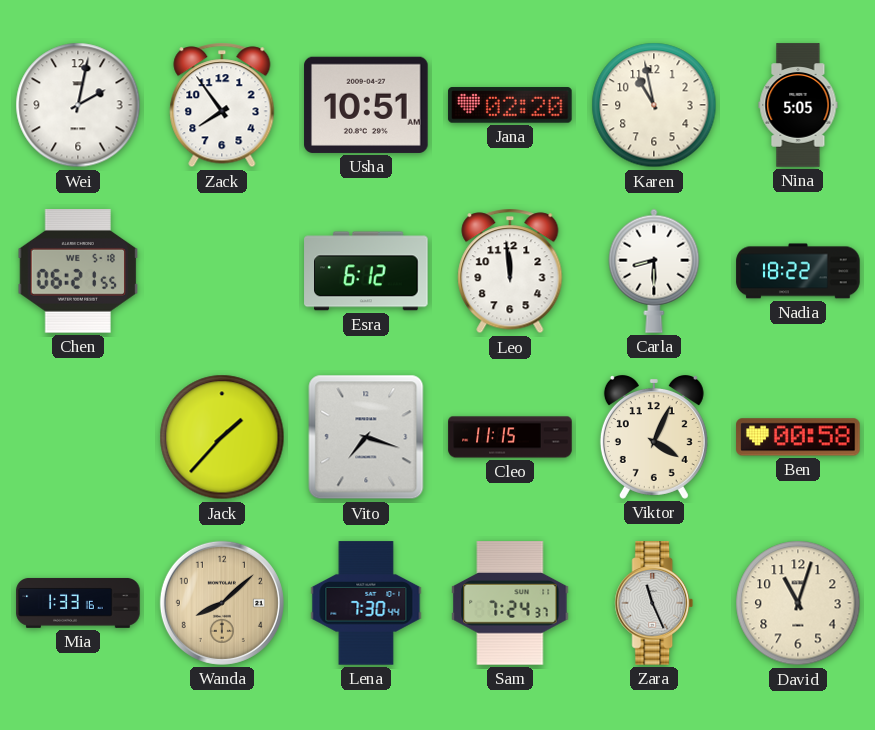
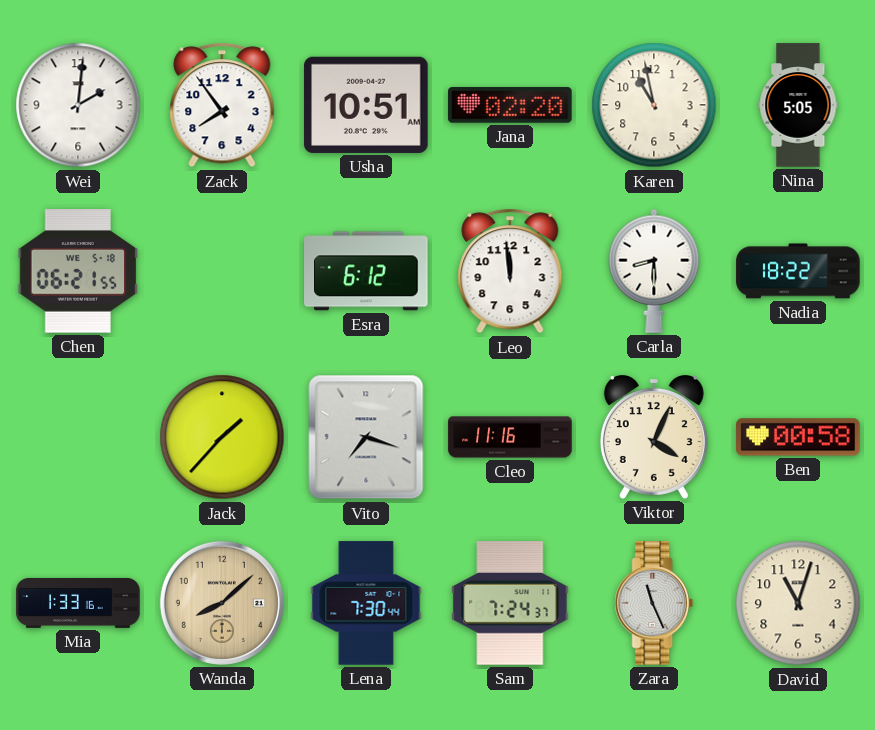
Wei: 2:02 -> 2:01 (78, 105)
Cleo: 11:15 -> 11:16 (510, 437)
